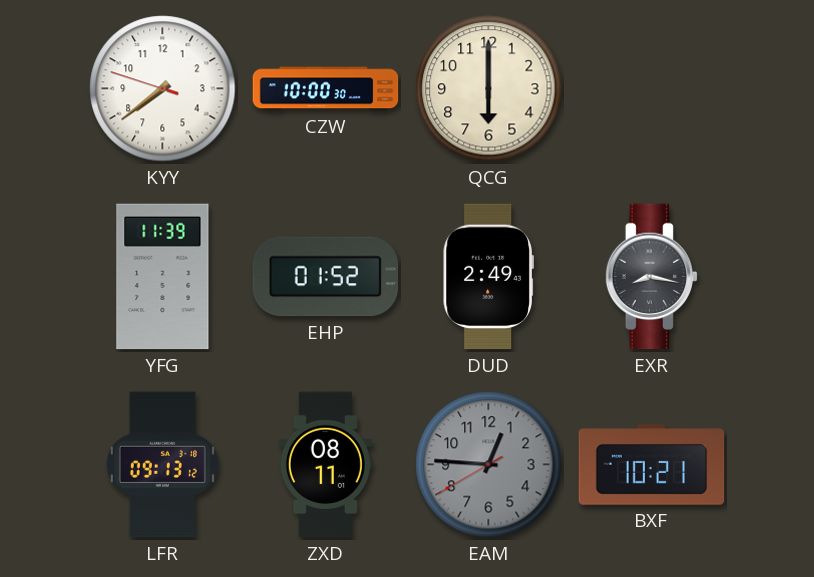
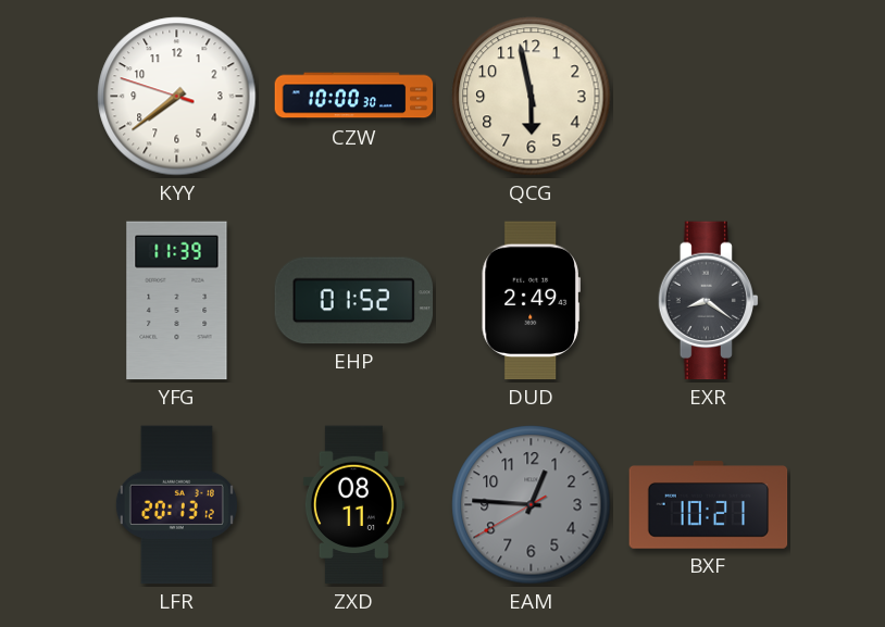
QCG: 6:00 -> 5:58 (532, 97)
EXR: 8:17 -> 8:21 (708, 301)
LFR: 09:13 -> 20:13 (176, 505)
